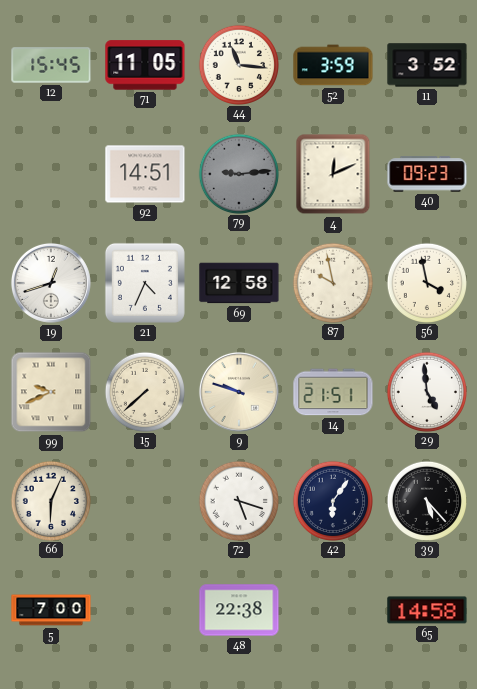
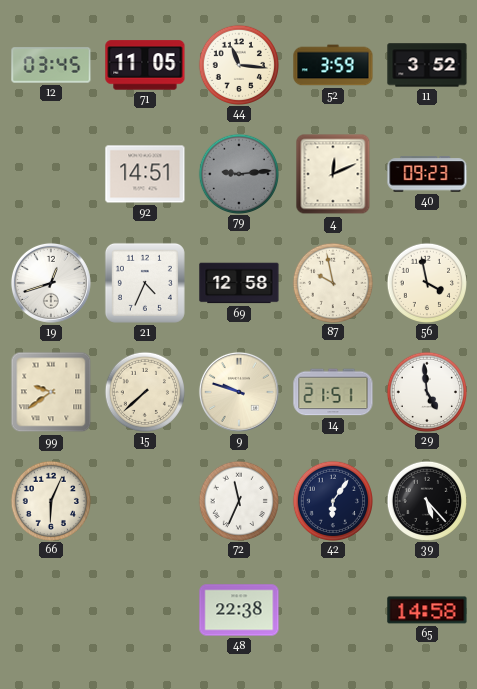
12: 15:45 -> 03:45 (51, 65)
99: 9:41 -> 9:39 (51, 392)
72: 5:18 -> 11:34 (238, 500)
5: 7:00 -> none (51, 610)
